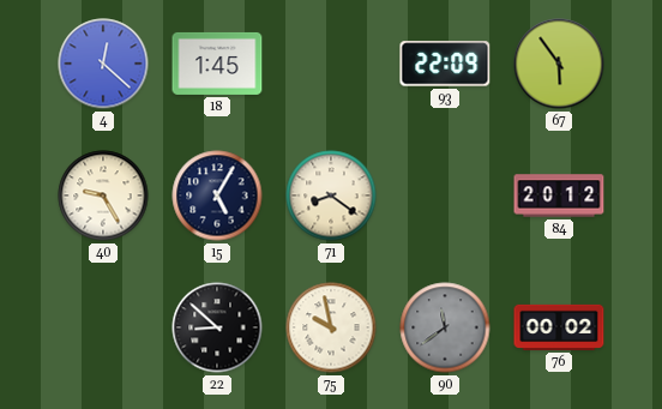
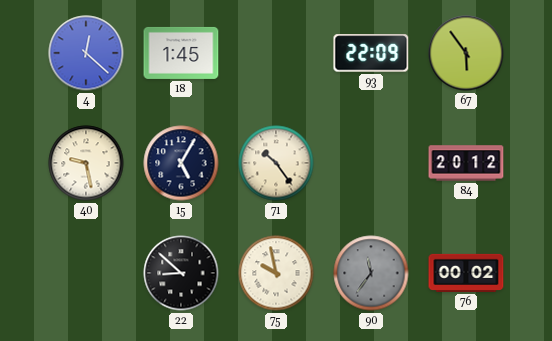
40: 9:25 -> 9:28 (86, 163)
71: 8:21 -> 10:24 (276, 163)
90: 11:39 -> 11:36 (371, 273)
